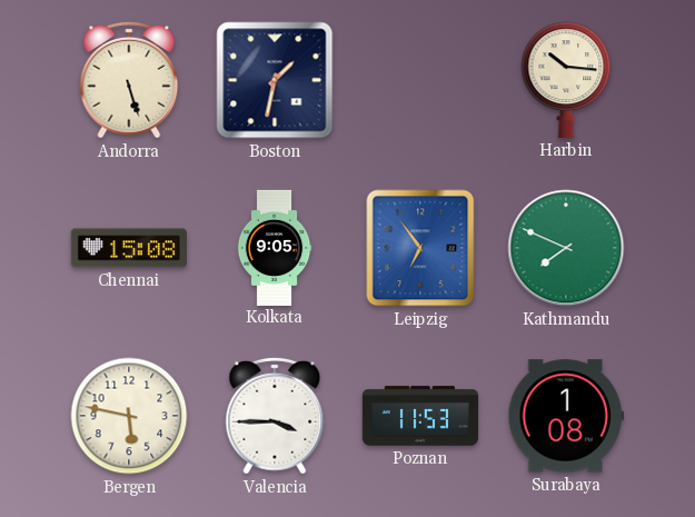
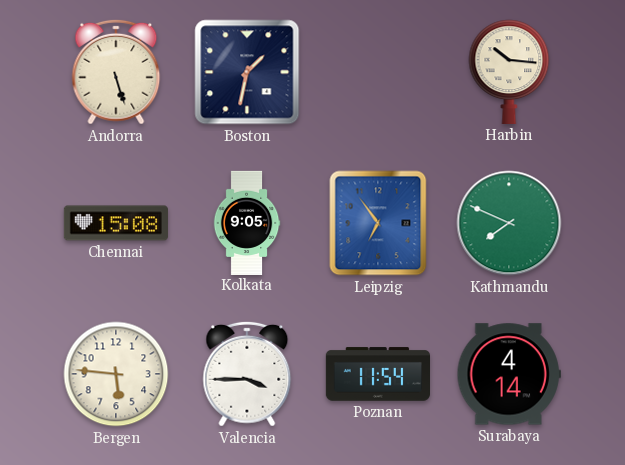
Bergen: 5:47 -> 5:46 (116, 374)
Poznan: 11:53 -> 11:54 (377, 374)
Surabaya: 1:08 -> 4:14 (509, 374)
